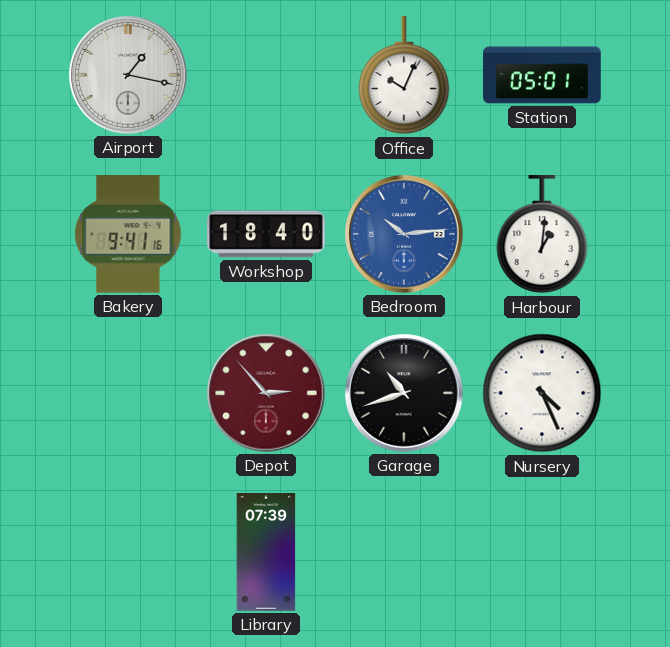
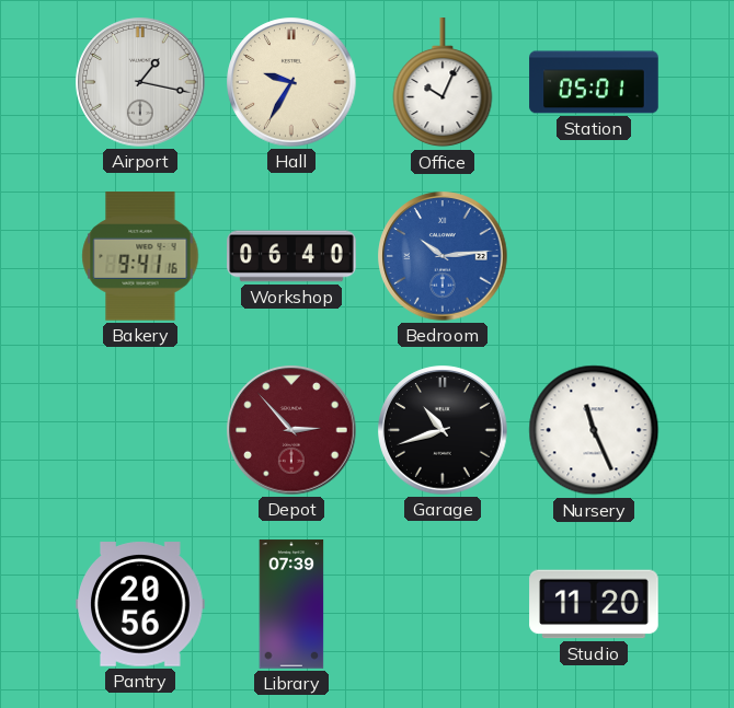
Hall: none -> 9:35 (291, 82)
Workshop: 18:40 -> 06:40 (291, 256)
Harbour: 1:01 -> none (542, 235)
Nursery: 4:26 -> 11:26 (594, 430)
Pantry: none -> 20:56 (140, 604)
Studio: none -> 11:20 (594, 604)
